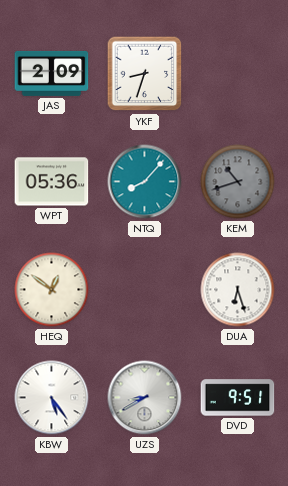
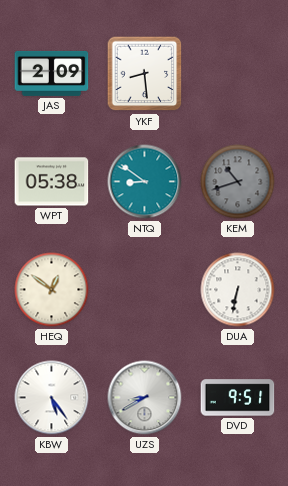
YKF: 8:33 -> 8:29 (145, 74)
WPT: 05:36 -> 05:38 (52, 182)
NTQ: 8:07 -> 8:51 (145, 182)
DUA: 6:27 -> 6:32 (238, 290)
